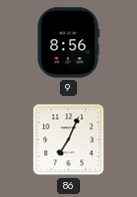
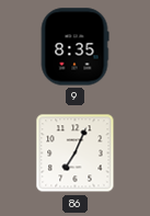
9: 8:56 -> 8:35 (74, 47)
